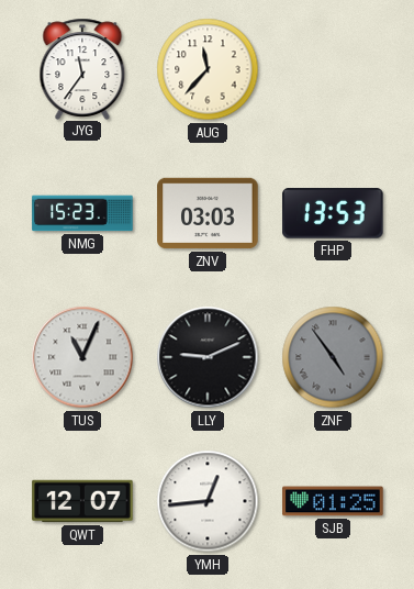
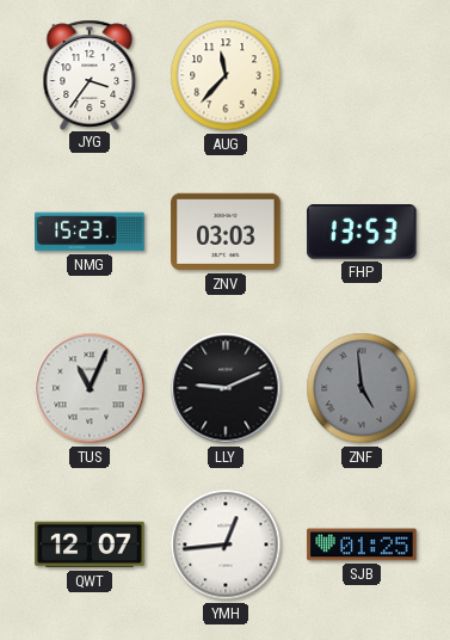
JYG: 11:36 -> 3:36 (90, 74)
ZNF: 4:54 -> 4:59 (362, 388)
